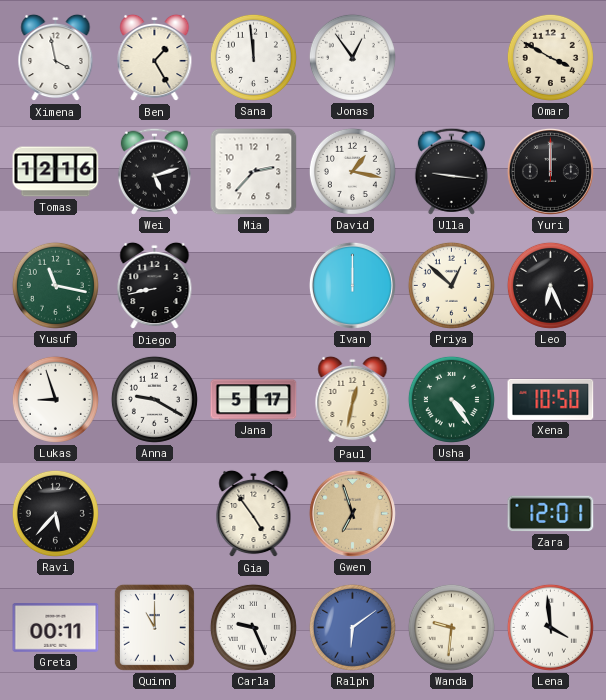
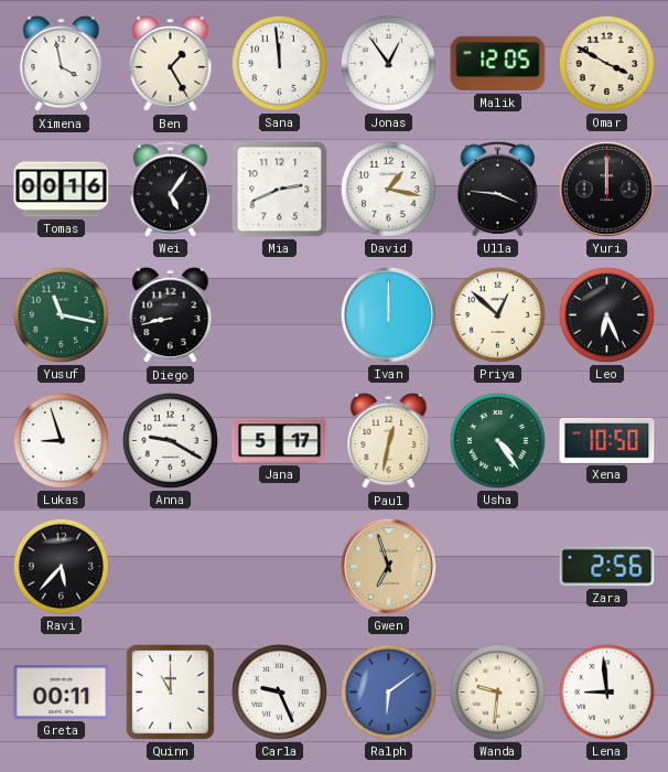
Malik: none -> 12:05 (498, 64)
Tomas: 12:16 -> 00:16 (62, 190)
Wei: 5:12 -> 5:06 (170, 189)
Mia: 2:37 -> 2:41 (280, 190)
Ulla: 9:16 -> 3:46 (497, 189)
Gia: 4:54 -> none (254, 514)
Zara: 12:01 -> 2:56 (607, 567)
Lena: 3:59 -> 8:59 (606, 691)
